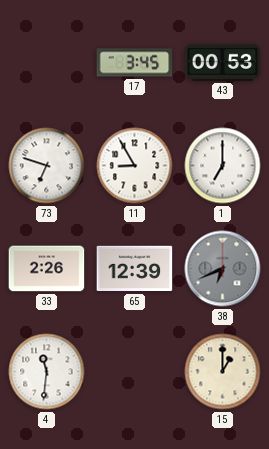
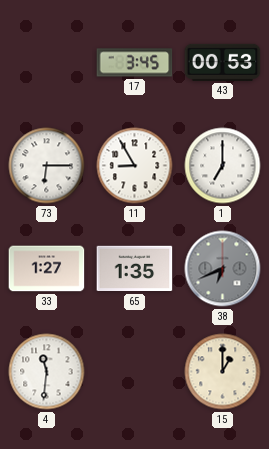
73: 6:48 -> 6:15 (47, 166)
33: 2:26 -> 1:27 (47, 269)
65: 12:39 -> 1:35 (135, 269)
